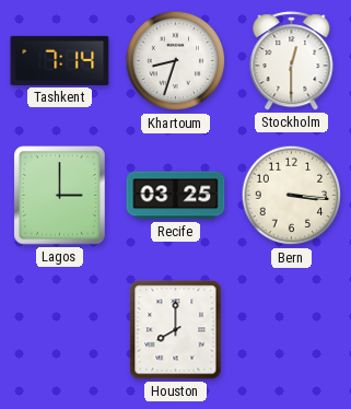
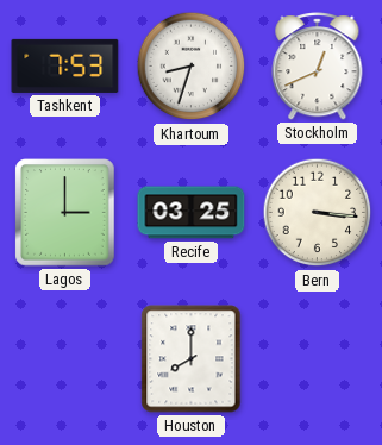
Tashkent: 7:14 -> 7:53 (65, 65)
Stockholm: 12:30 -> 12:41 (318, 67)
